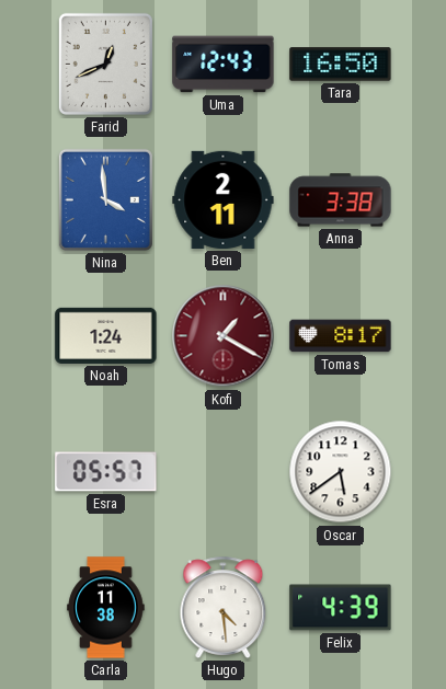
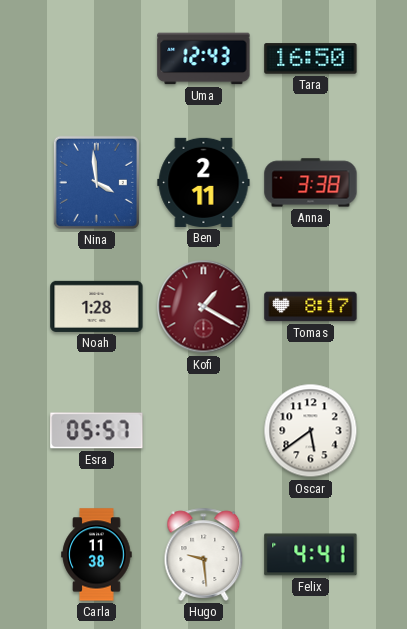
Farid: 12:41 -> none (105, 64)
Noah: 1:24 -> 1:28 (97, 306)
Hugo: 4:29 -> 9:29 (204, 554)
Felix: 4:39 -> 4:41 (311, 555)
